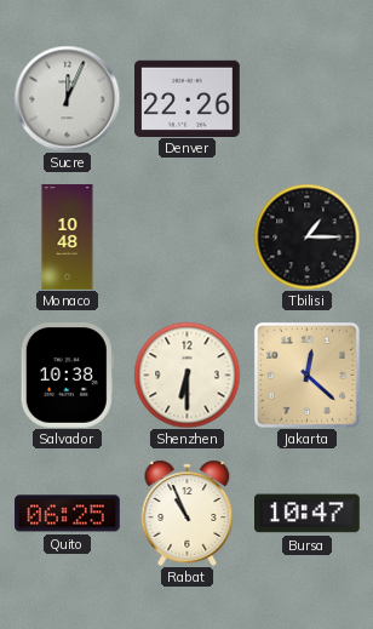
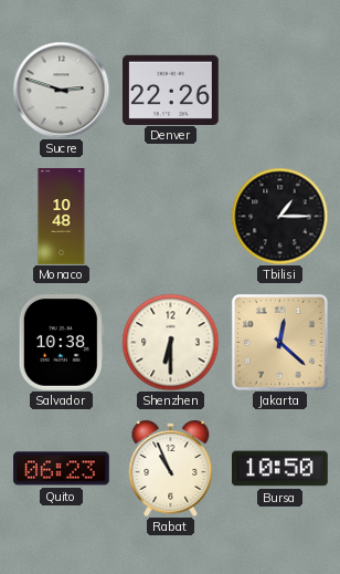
Sucre: 12:04 -> 2:48 (61, 90)
Quito: 06:25 -> 06:23 (62, 469)
Bursa: 10:47 -> 10:50 (280, 469)
